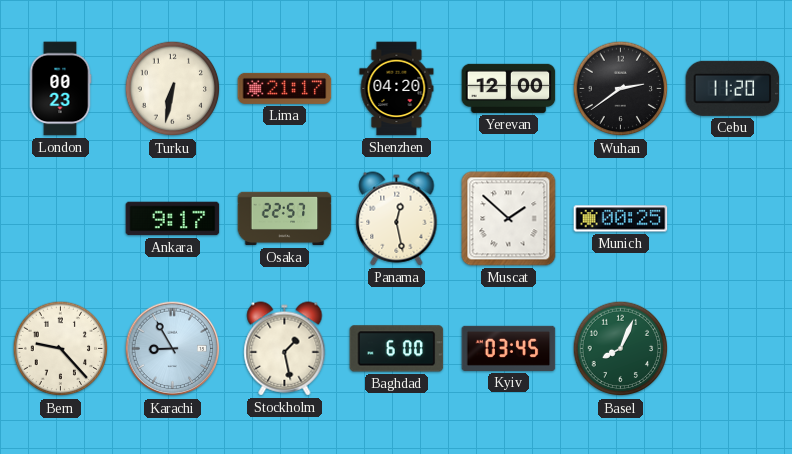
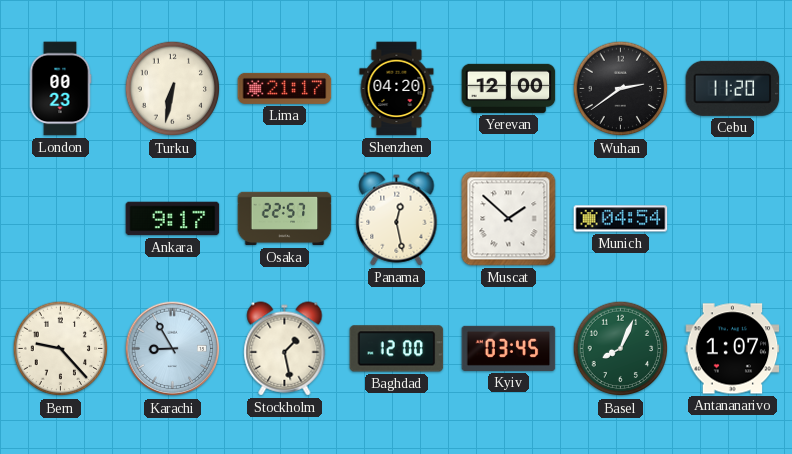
Munich: 00:25 -> 04:54 (621, 219)
Baghdad: 6:00 -> 12:00 (397, 349)
Antananarivo: none -> 1:07 (733, 349)
